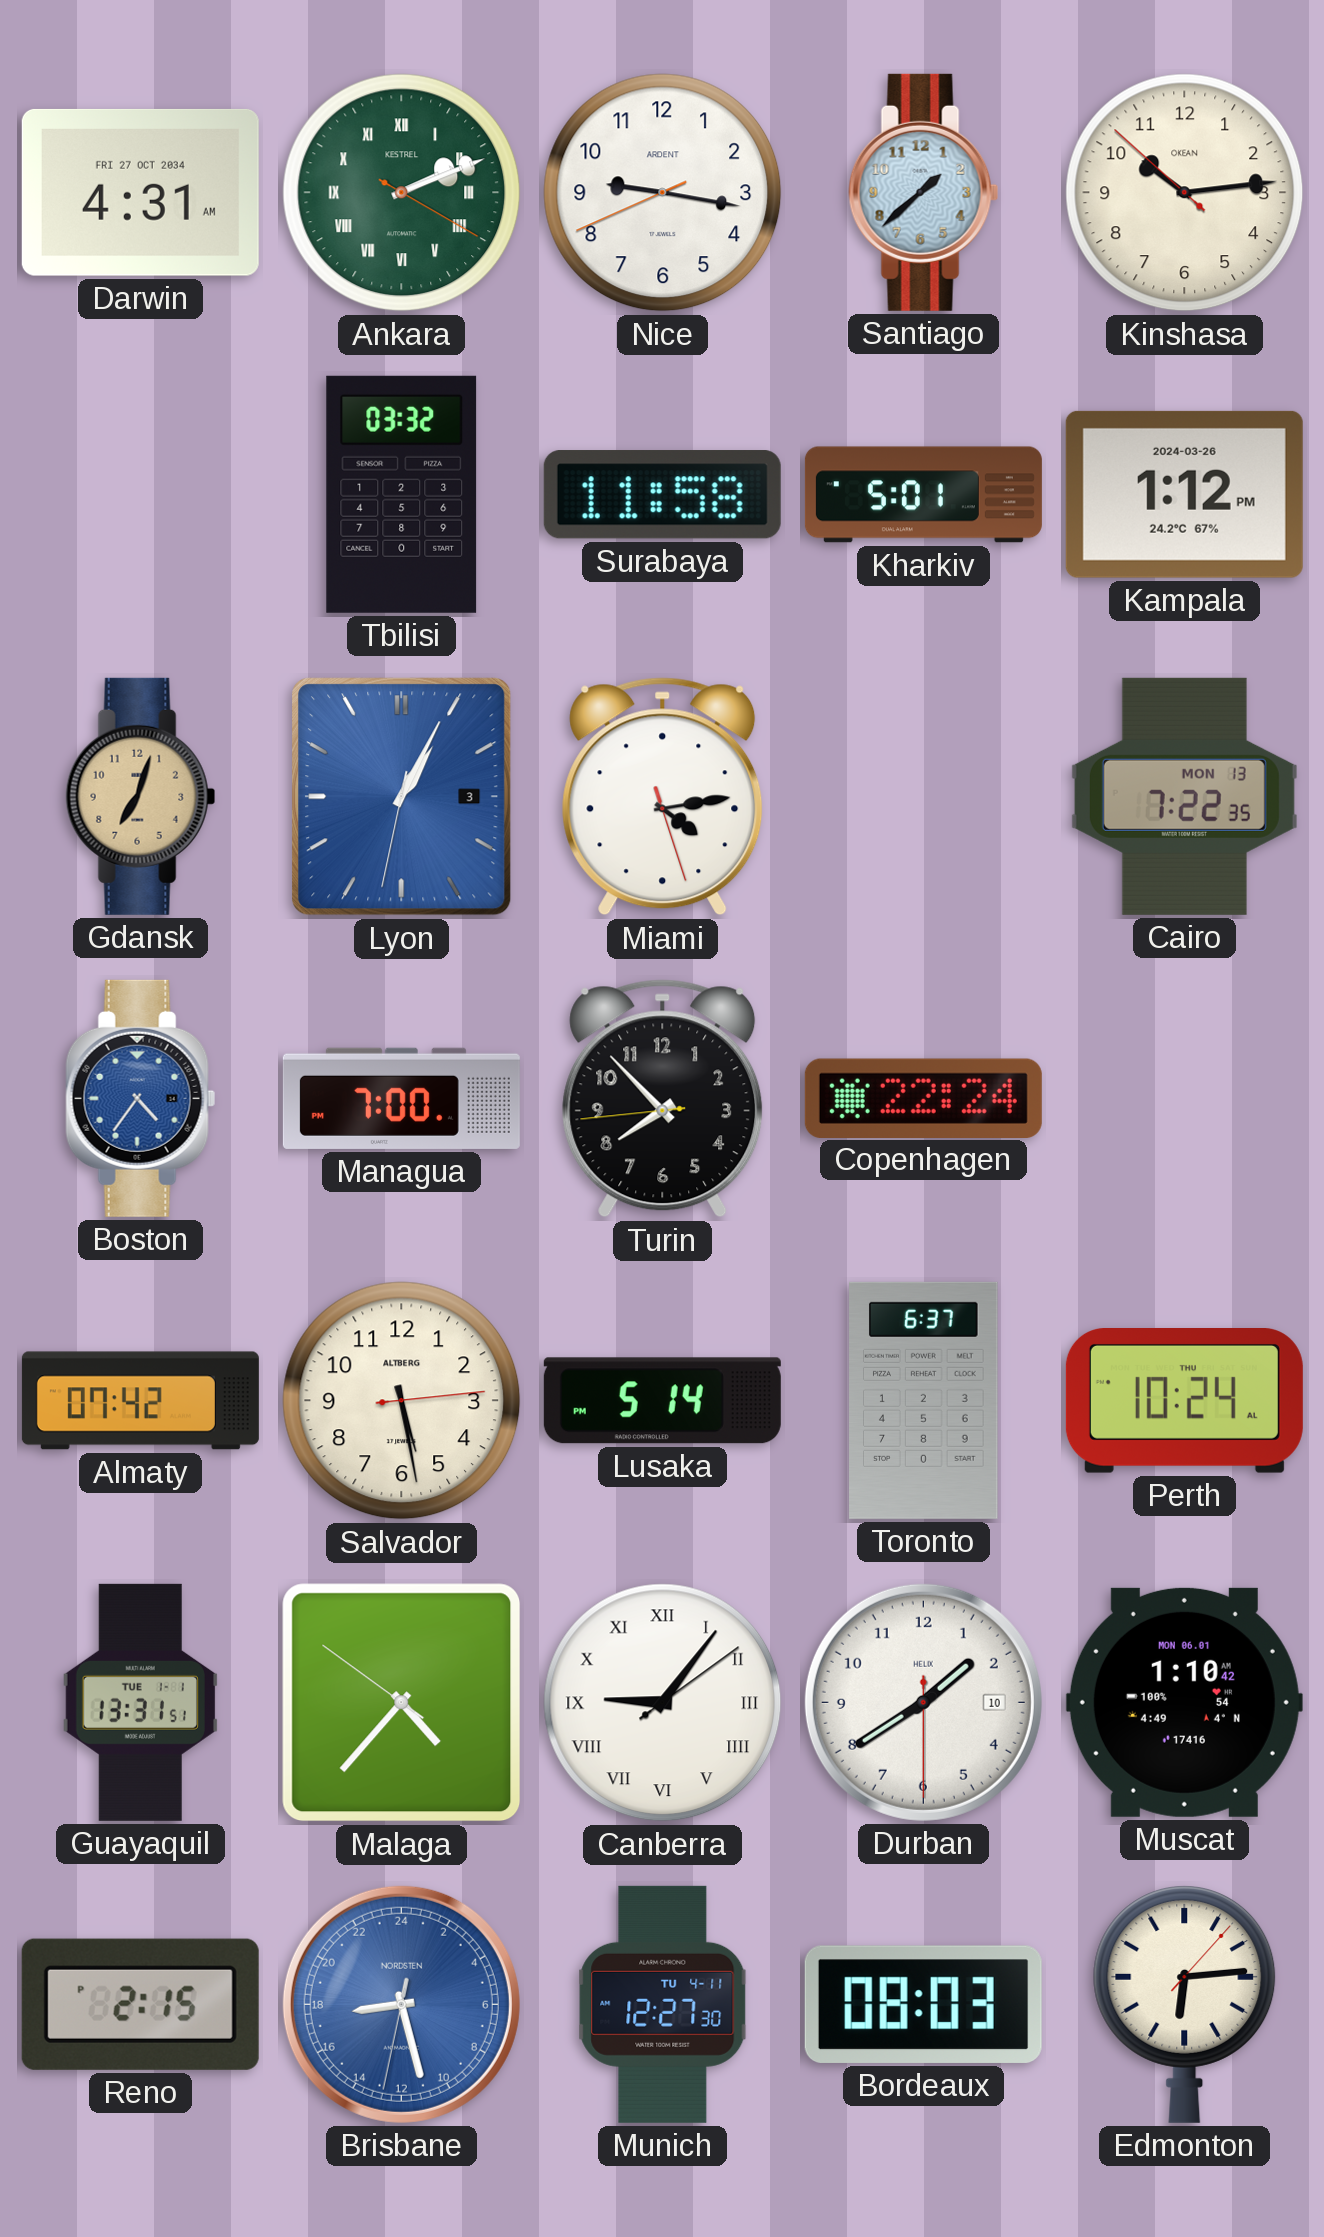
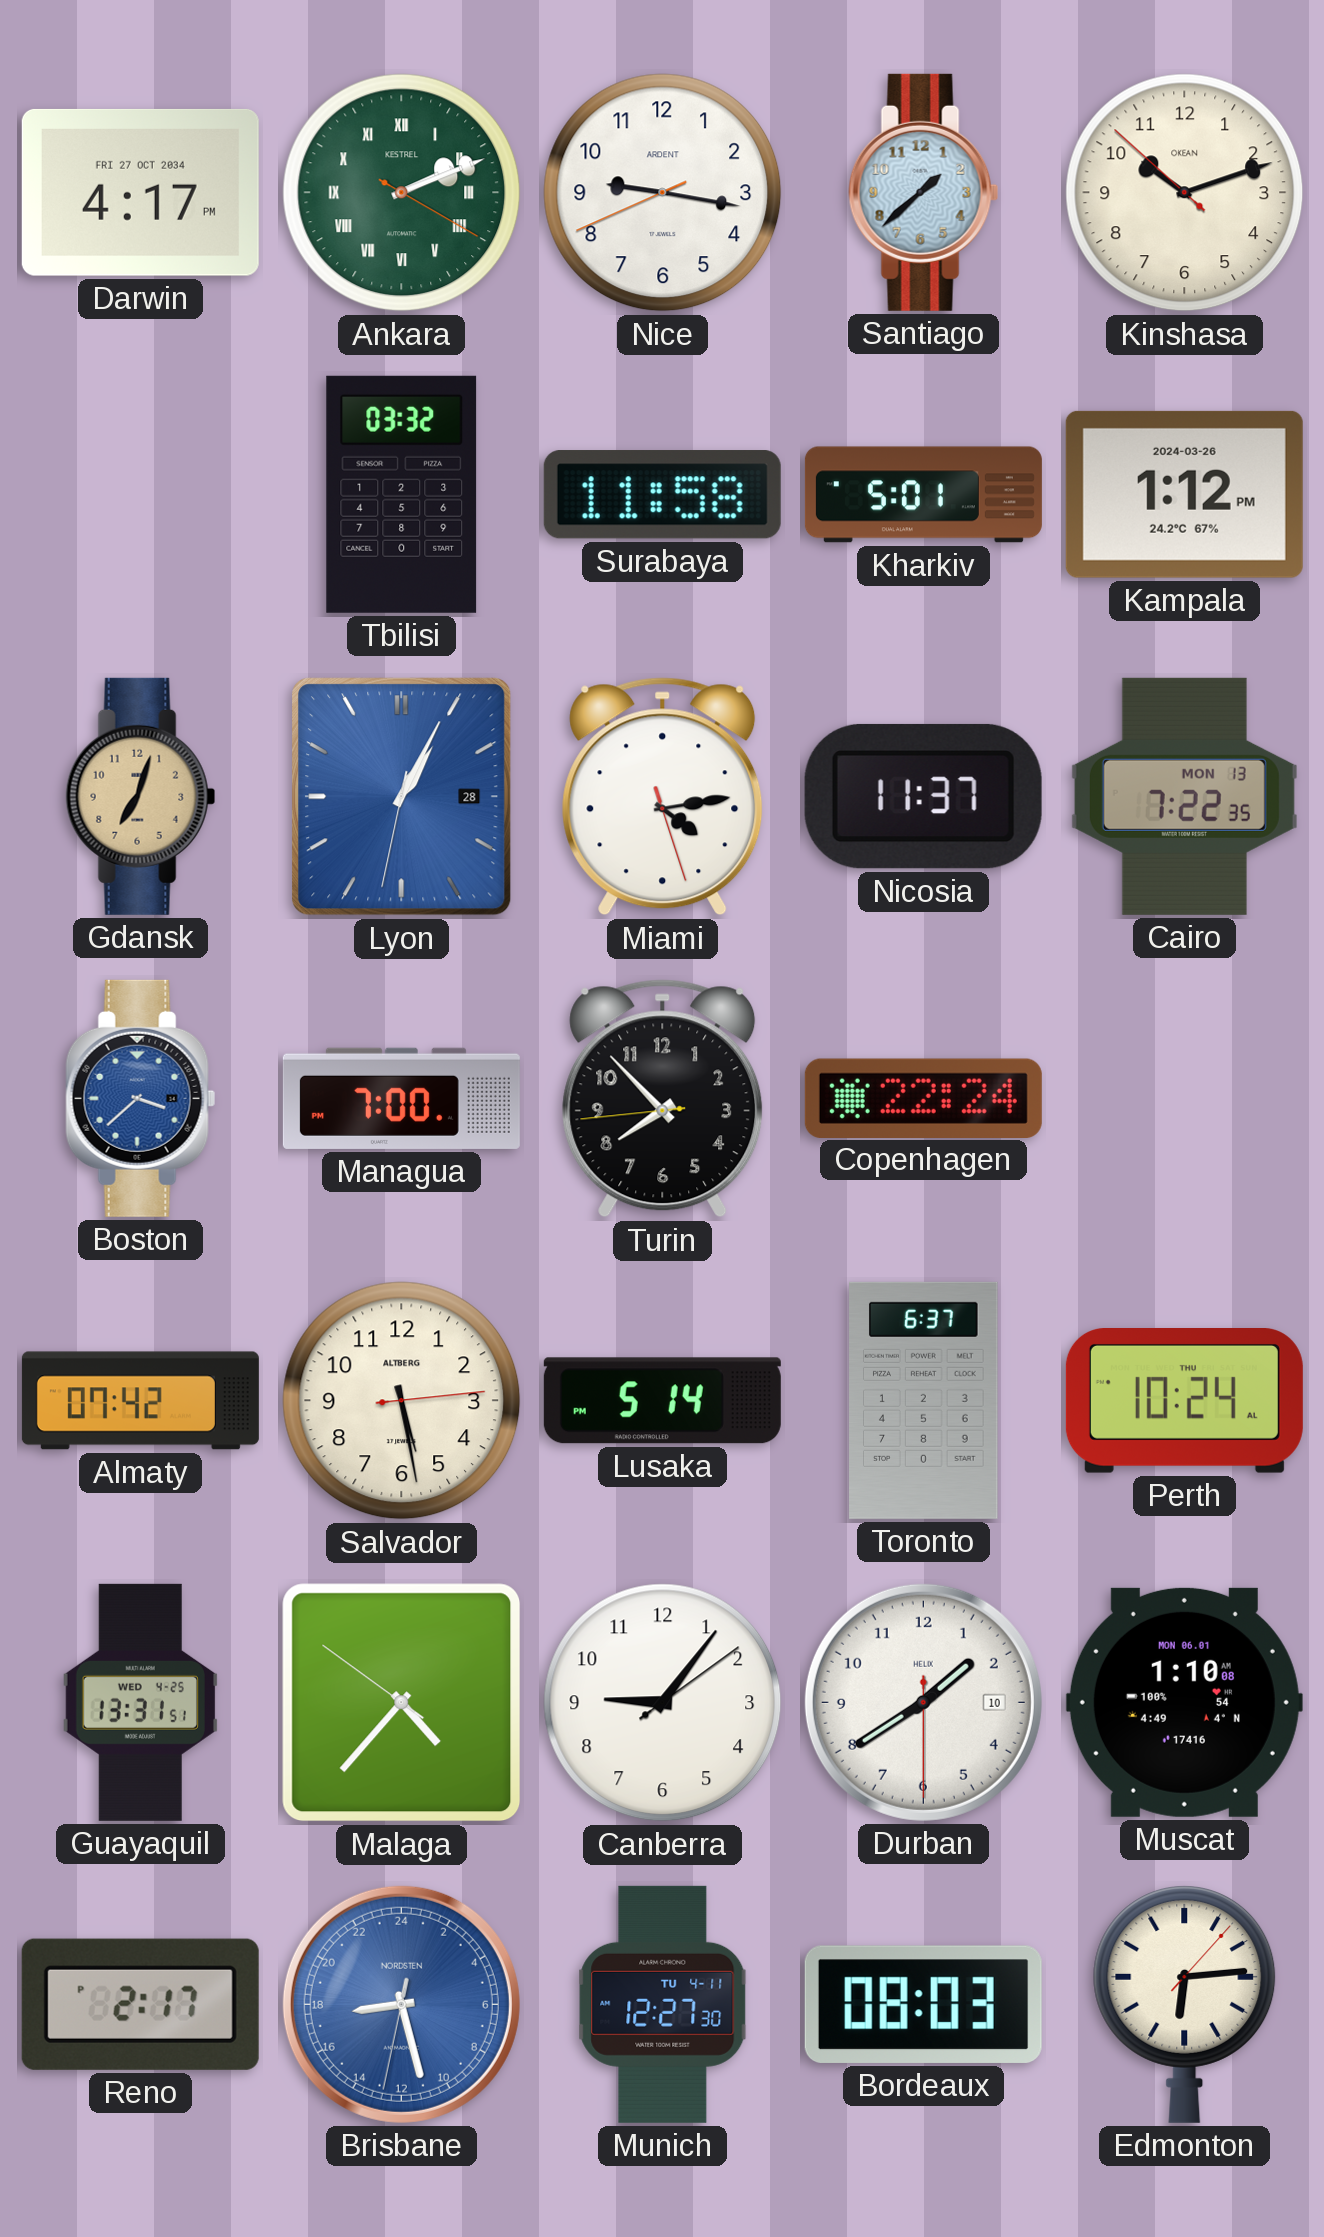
Darwin: 4:31 -> 4:17 (140, 192)
Kinshasa: 10:13 -> 10:11 (1185, 193)
Lyon date: 3 -> 28 (402, 797)
Nicosia: none -> 11:37 (923, 796)
Boston: 4:36 -> 3:38 (141, 1098)
Guayaquil date: TUE 1-1 -> WED 4-25 (140, 1702)
Canberra numerals: Roman -> Arabic (663, 1703)
Muscat: 1:10:42 AM -> 1:10:08 AM (1184, 1702)
Reno: 2:15 -> 2:17 (140, 2004)
